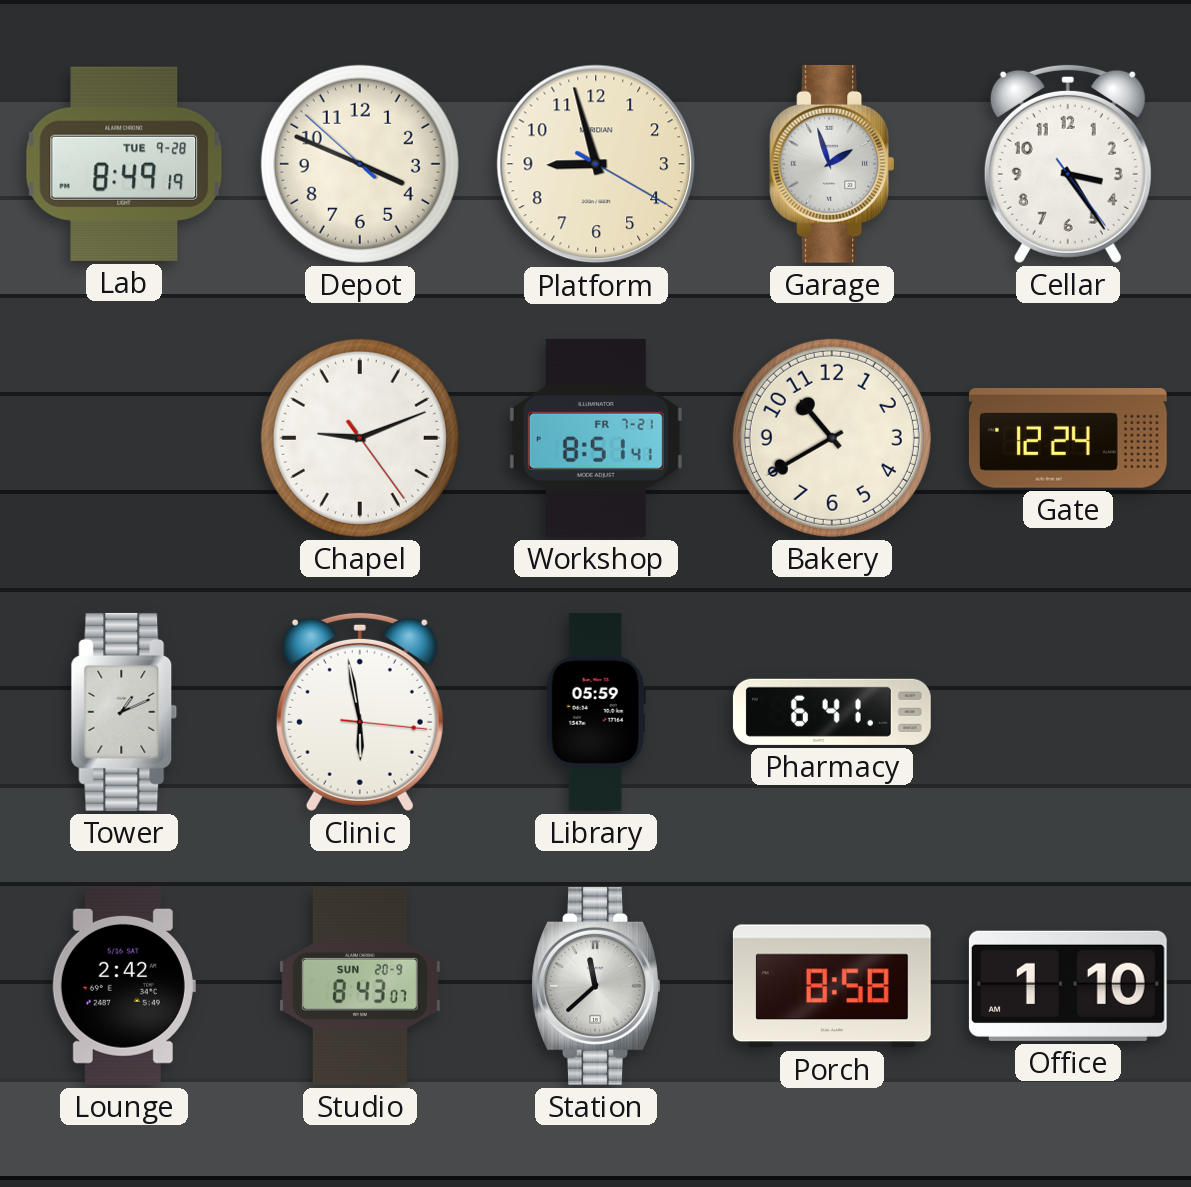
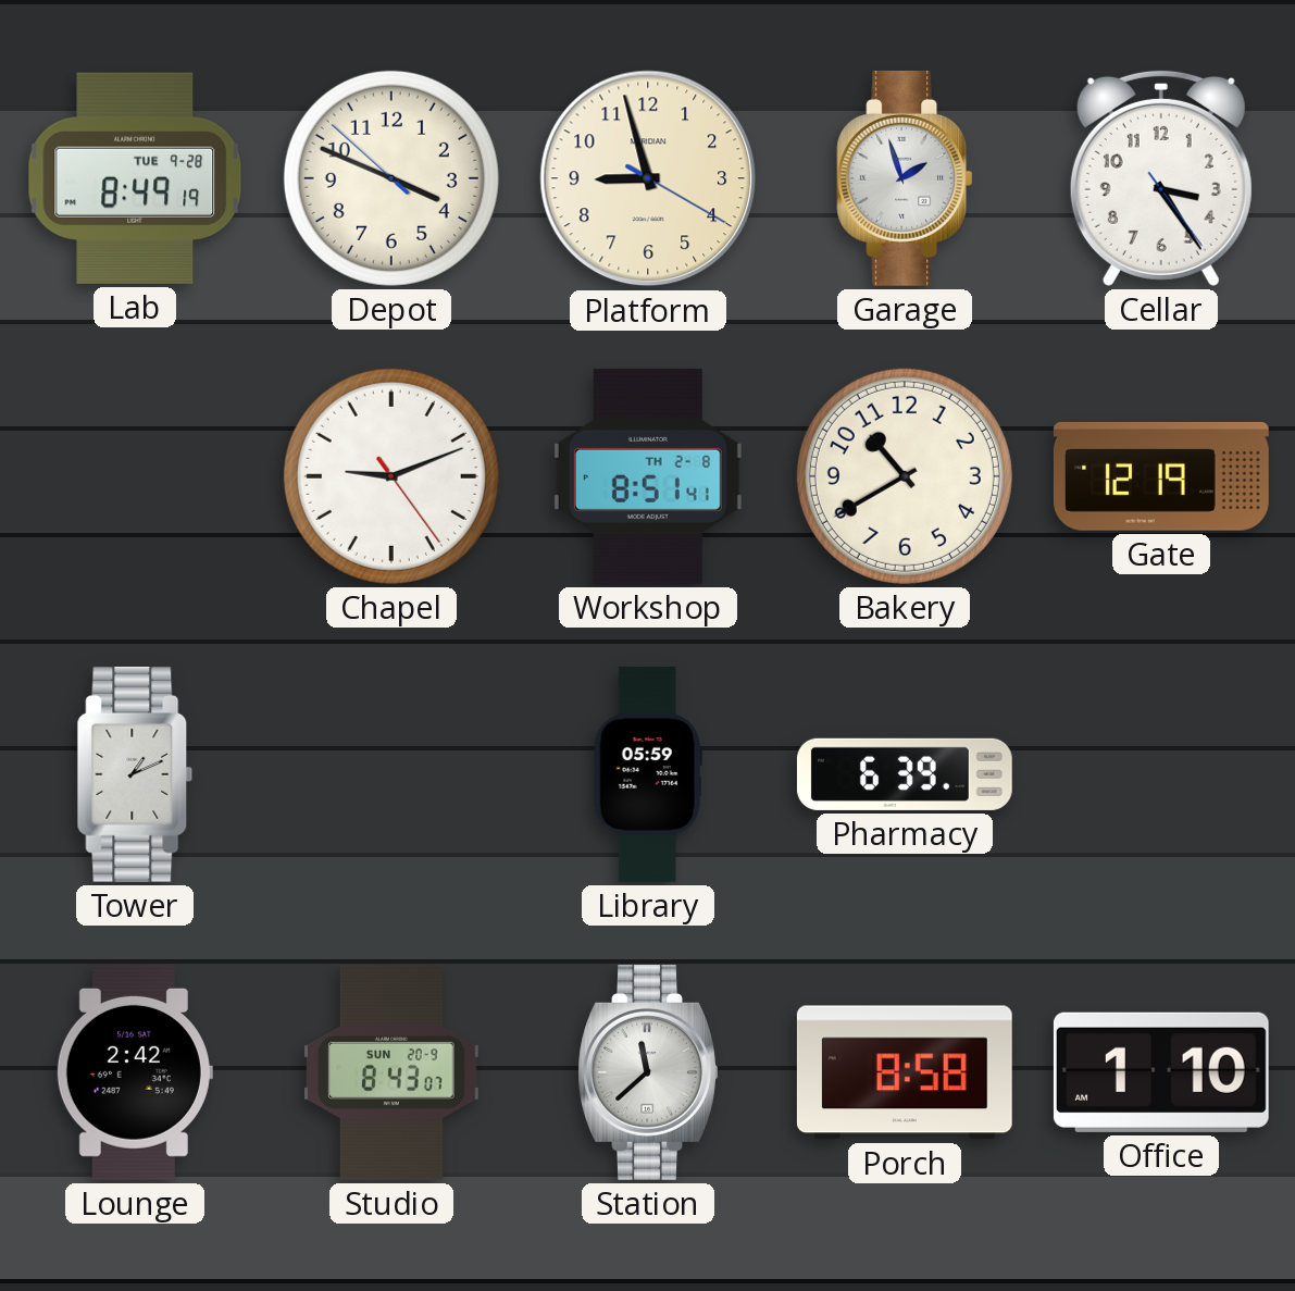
Workshop date: FR 7-21 -> TH 2-8 (648, 476)
Gate: 12:24 -> 12:19 (1161, 476)
Clinic: 5:58 -> none (360, 711)
Pharmacy: 6:41 -> 6:39 (905, 774)
